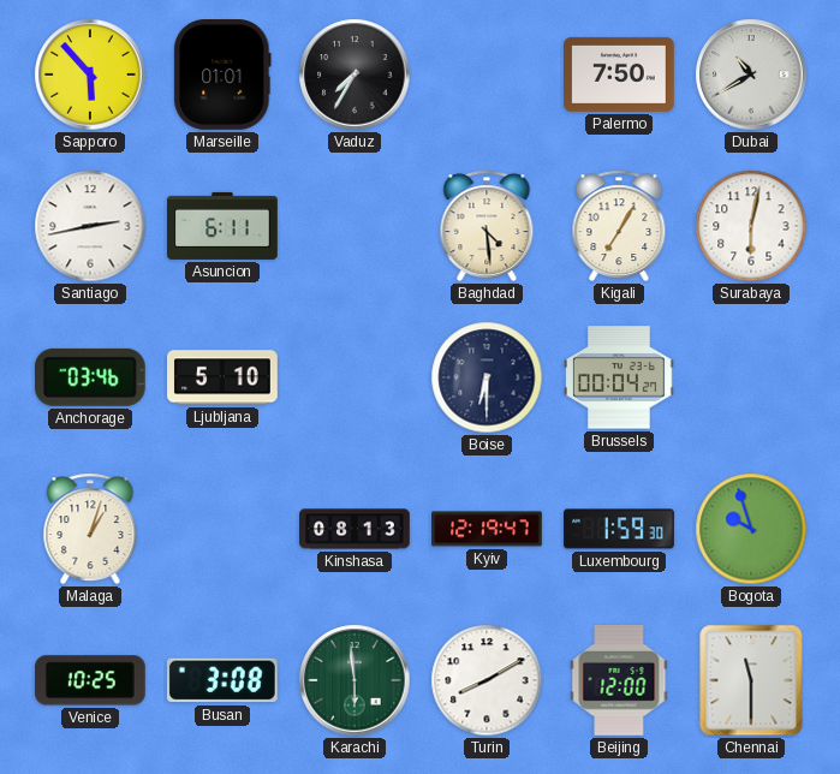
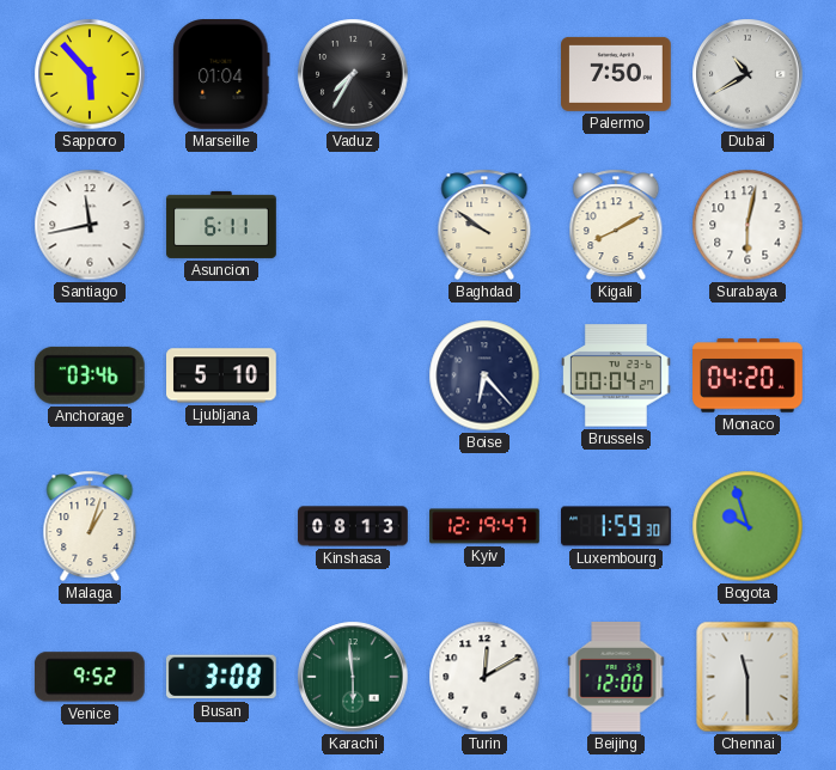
Marseille: 01:01 -> 01:04 (221, 75)
Santiago: 2:43 -> 11:43 (90, 225)
Baghdad: 4:29 -> 9:51 (484, 225)
Kigali: 7:05 -> 8:10 (616, 225)
Boise: 6:30 -> 6:23 (484, 375)
Monaco: none -> 04:20 (749, 375)
Venice: 10:25 -> 9:52 (90, 677)
Turin: 8:10 -> 12:10 (484, 677)
